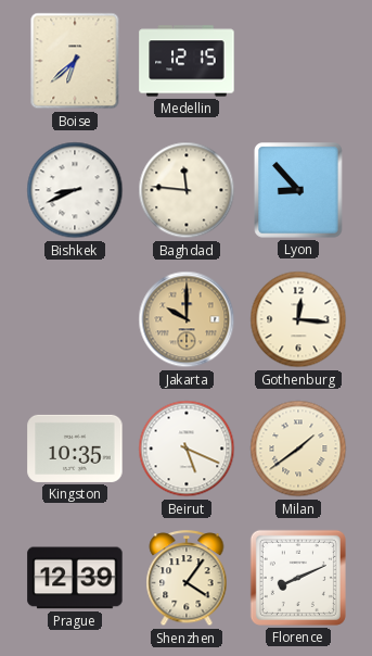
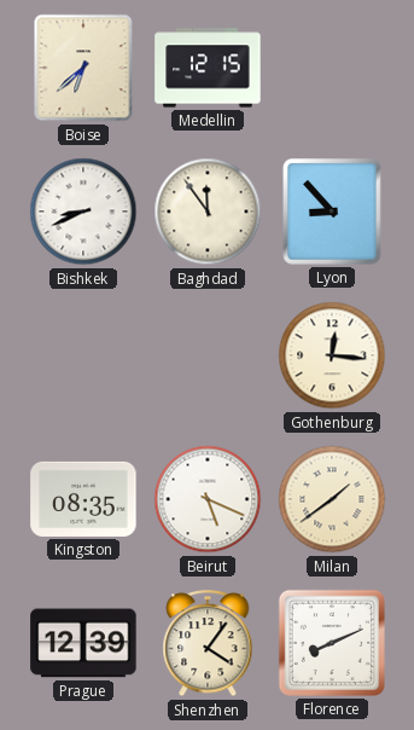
Baghdad: 11:46 -> 11:54 (208, 212)
Jakarta: 10:00 -> none (187, 319)
Kingston: 10:35 -> 08:35 (83, 499)
